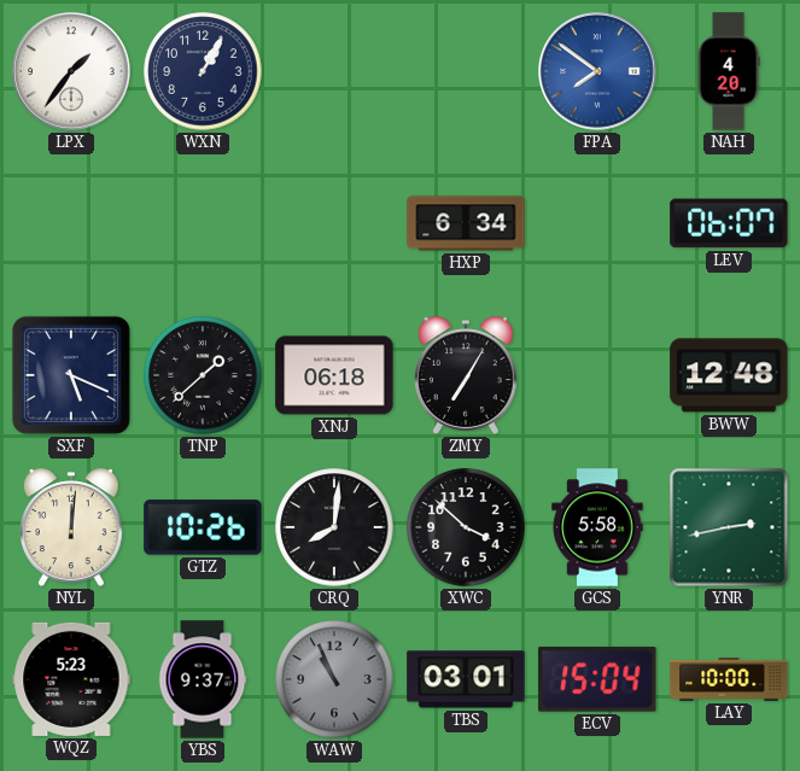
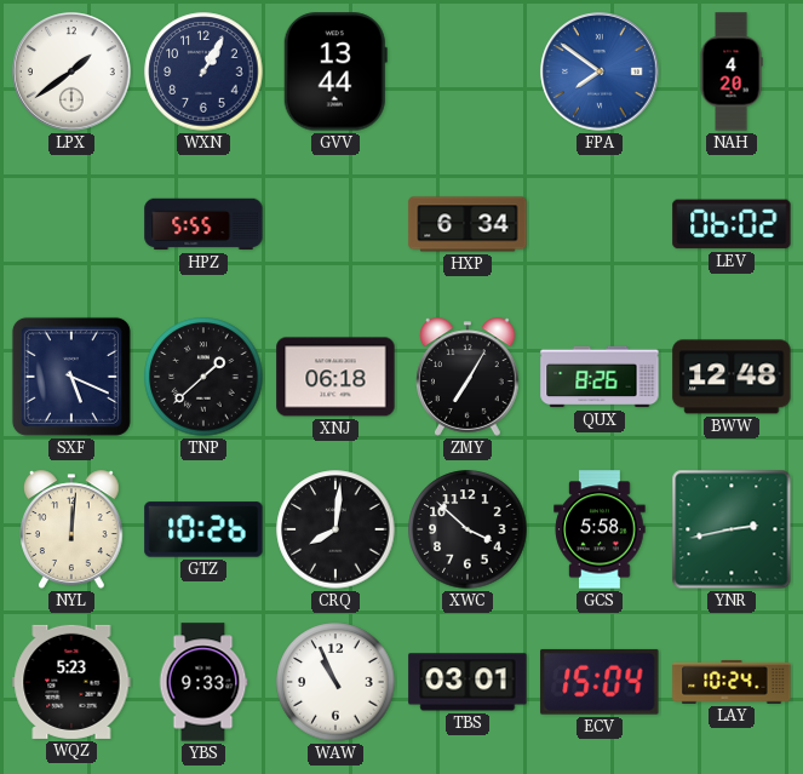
LPX: 1:36 -> 1:39 (71, 71)
GVV: none -> 13:44 (335, 71)
HPZ: none -> 5:55 (203, 224)
LEV: 06:07 -> 06:02 (732, 224)
QUX: none -> 8:26 (600, 377)
YBS: 9:37 -> 9:33 (203, 682)
WAW dial: grey -> white (335, 682)
LAY: 10:00 -> 10:24 (732, 682)
